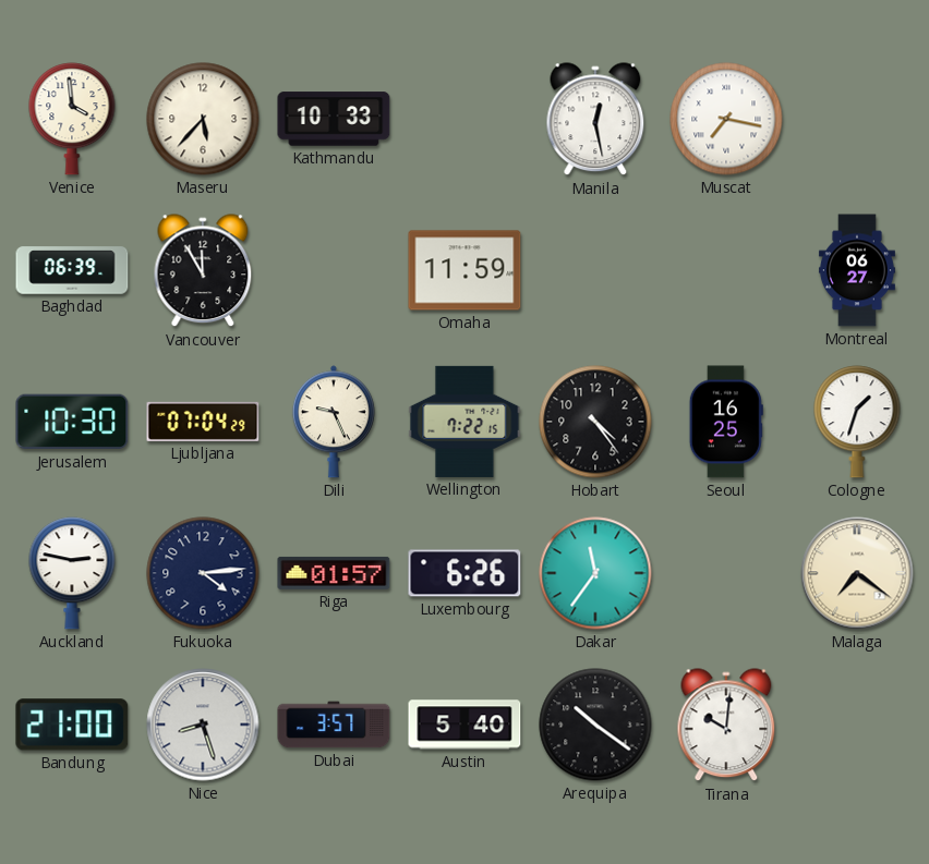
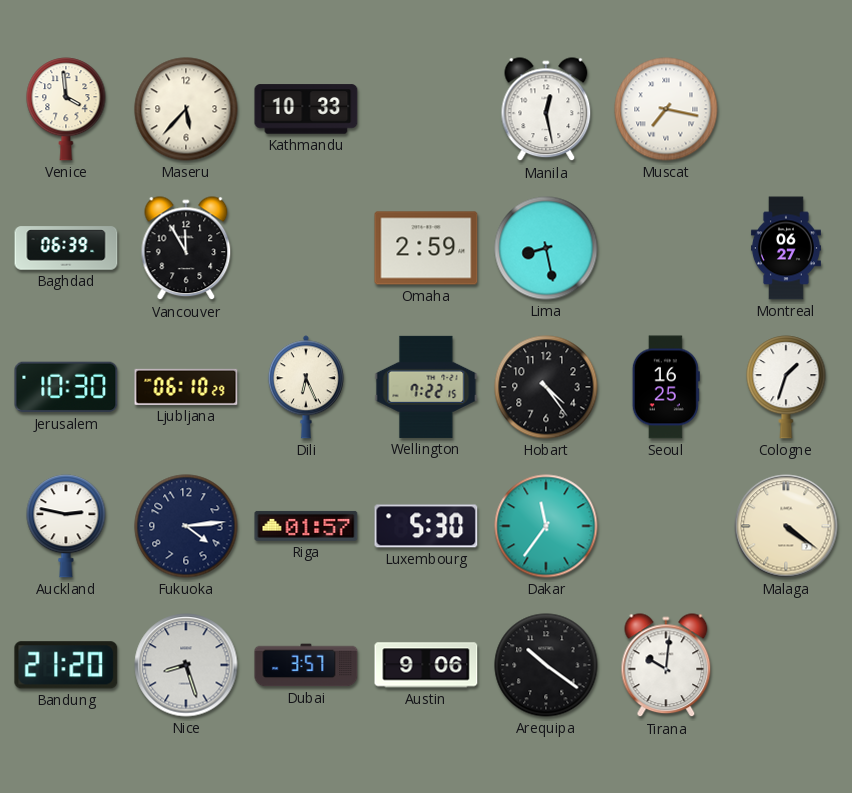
Omaha: 11:59 -> 2:59 (426, 248)
Lima: none -> 8:28 (546, 248)
Ljubljana: 07:04 -> 06:10 (186, 387)
Dili: 9:26 -> 6:26 (306, 387)
Luxembourg: 6:26 -> 5:30 (426, 526)
Malaga: 7:21 -> 4:21 (786, 526)
Bandung: 21:00 -> 21:20 (66, 665)
Austin: 5:40 -> 9:06 (426, 665)
